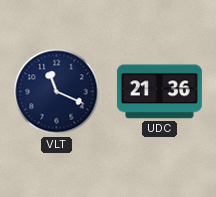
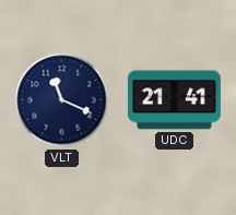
UDC: 21:36 -> 21:41 (174, 100)
